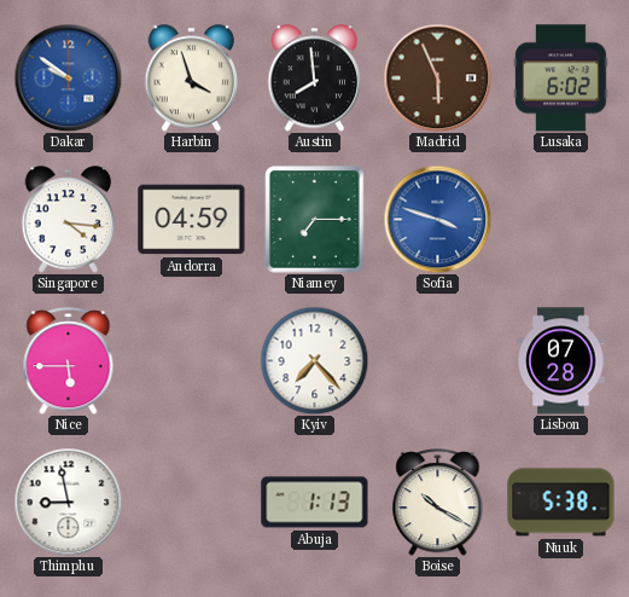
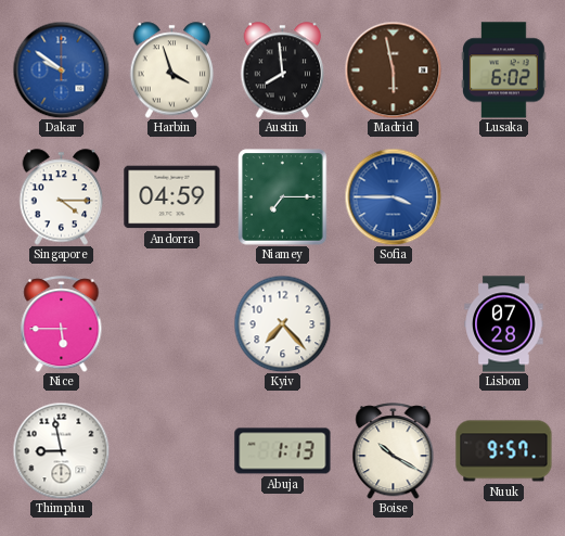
Madrid: 5:56 -> 5:58 (393, 69)
Singapore: 4:16 -> 4:15 (62, 197)
Sofia: 3:48 -> 3:45 (393, 196)
Nuuk: 5:38 -> 9:57 (504, 451)
